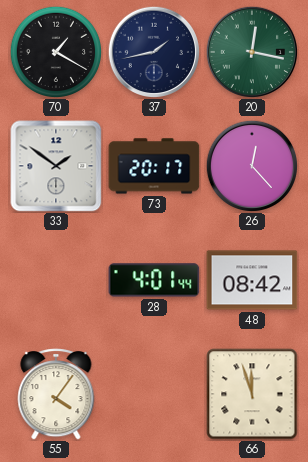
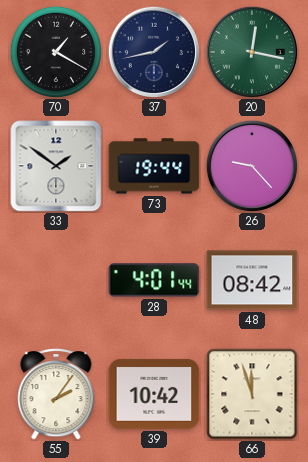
73: 20:17 -> 19:44 (154, 166)
26: 12:23 -> 9:23 (251, 165)
55: 4:06 -> 2:06 (56, 395)
39: none -> 10:42 (154, 394)
